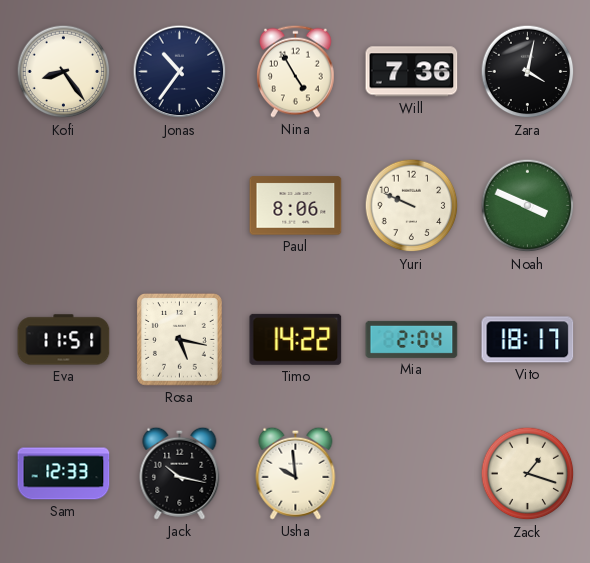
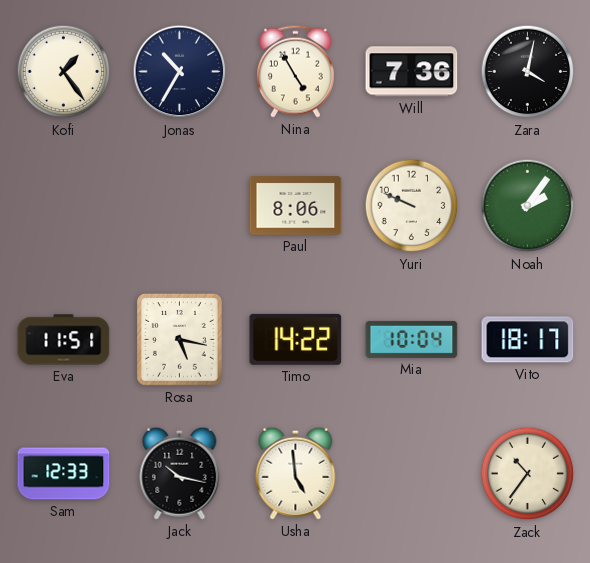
Kofi: 8:24 -> 1:24 (64, 72)
Jonas: 10:36 -> 10:35 (180, 72)
Noah: 3:49 -> 2:06 (528, 206)
Mia: 2:04 -> 10:04 (412, 339)
Usha: 9:59 -> 4:59 (296, 473)
Zack: 1:18 -> 10:36 (528, 474)
